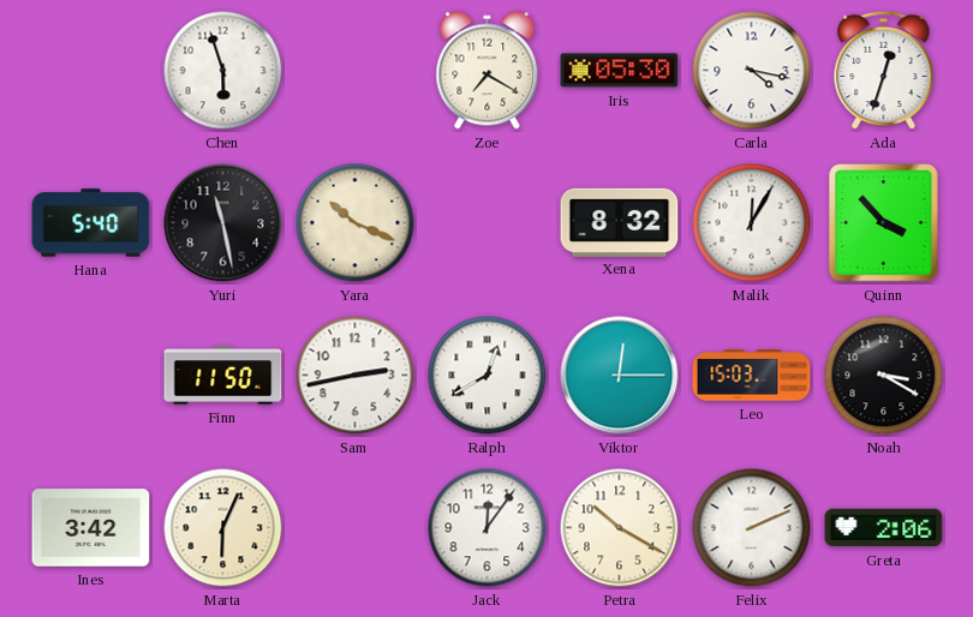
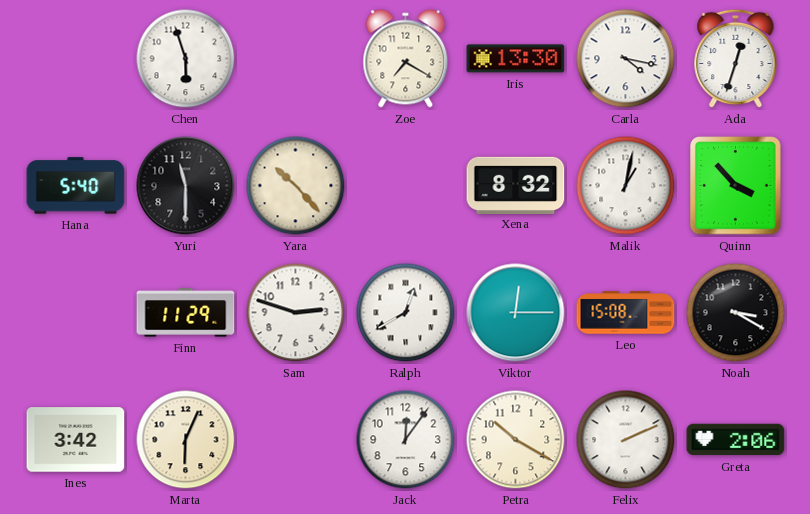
Iris: 05:30 -> 13:30 (516, 59)
Yuri: 11:28 -> 11:30 (186, 186)
Yara: 10:19 -> 10:23 (296, 186)
Malik: 12:05 -> 1:02 (626, 186)
Finn: 11:50 -> 11:29 (186, 313)
Sam: 2:43 -> 2:48 (296, 313)
Leo: 15:03 -> 15:08 (626, 313)
